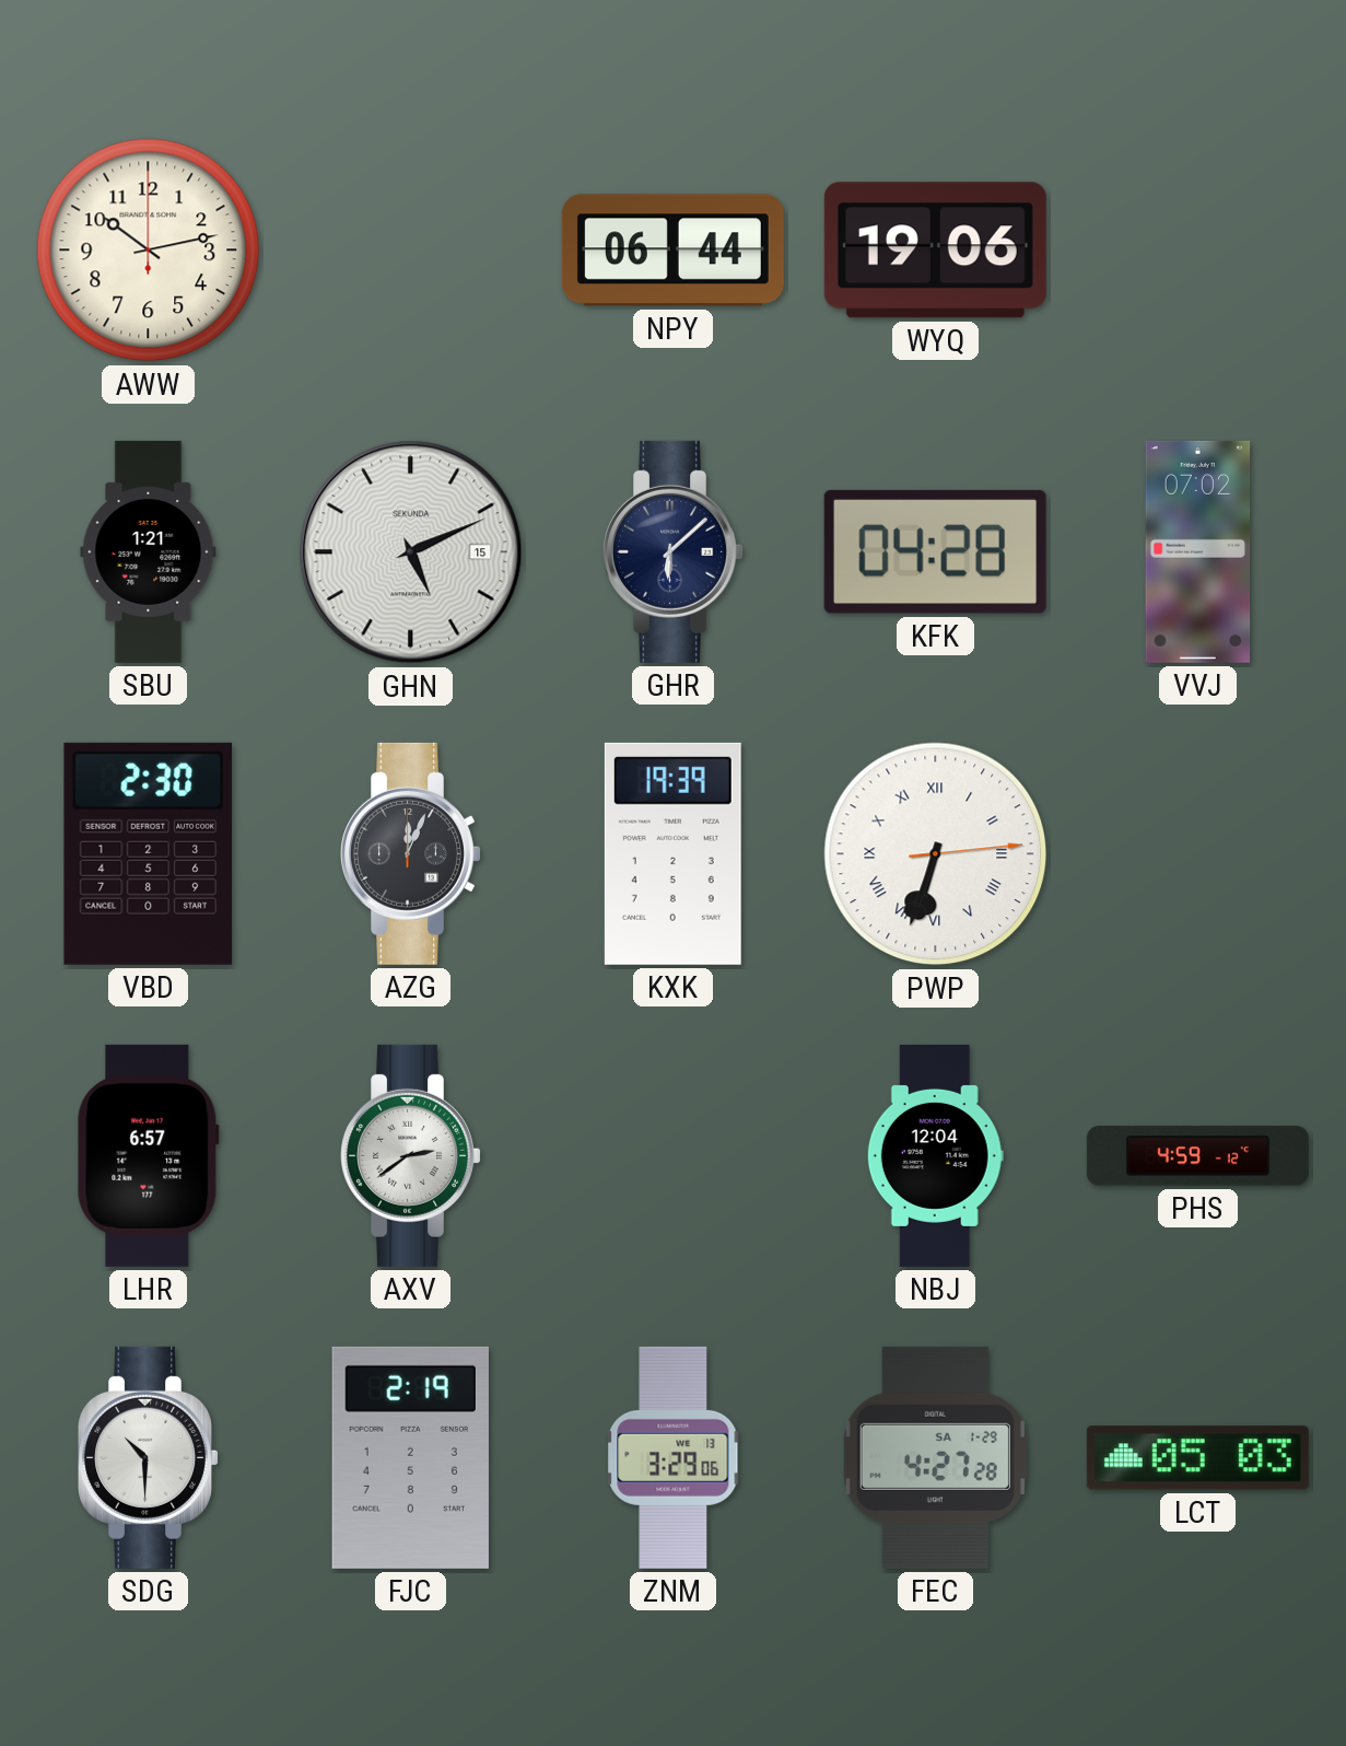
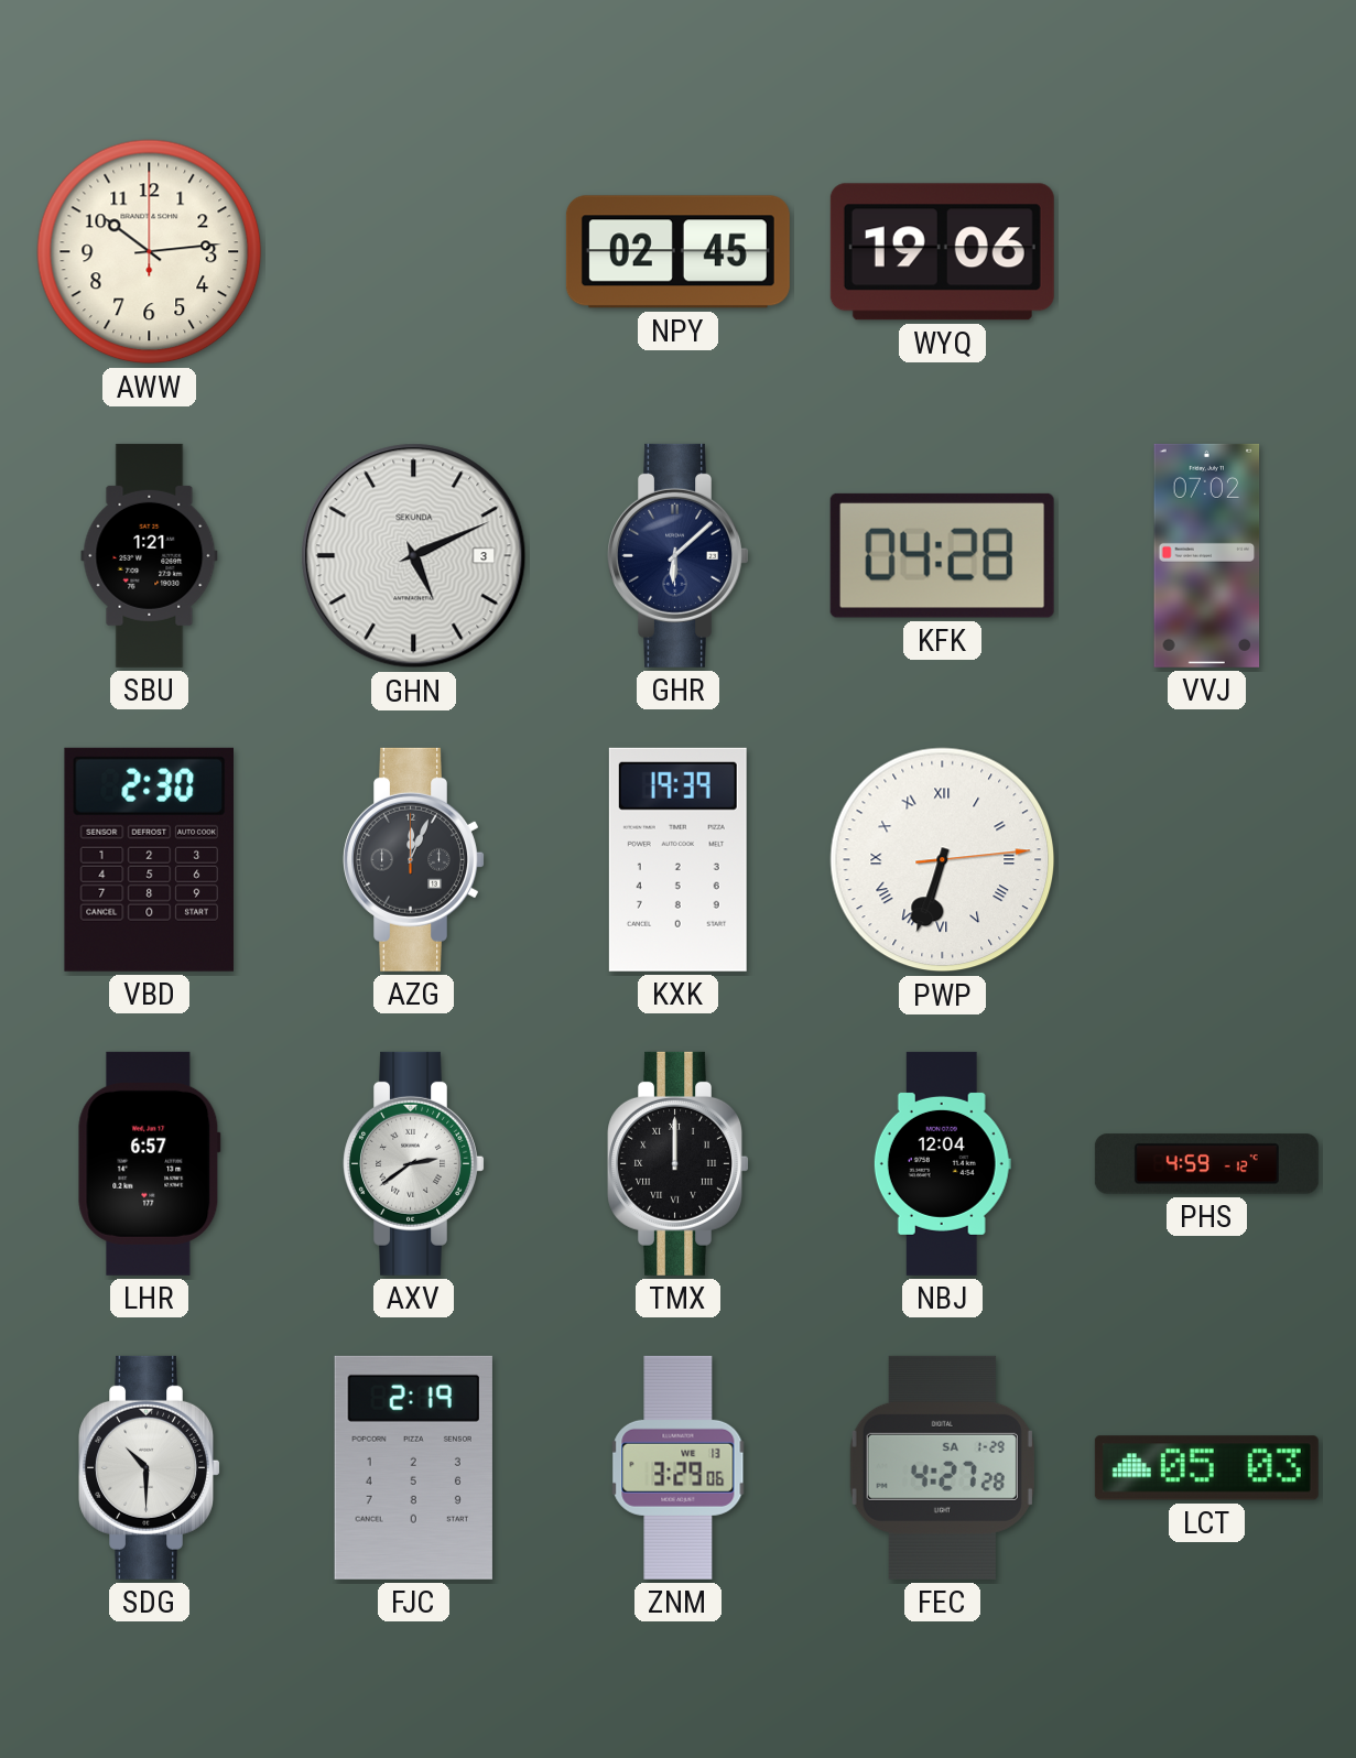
AWW: 10:13 -> 10:14 (150, 252)
NPY: 06:44 -> 02:45 (677, 252)
GHN date: 15 -> 3 (414, 556)
TMX: none -> 12:00 (677, 1163)
